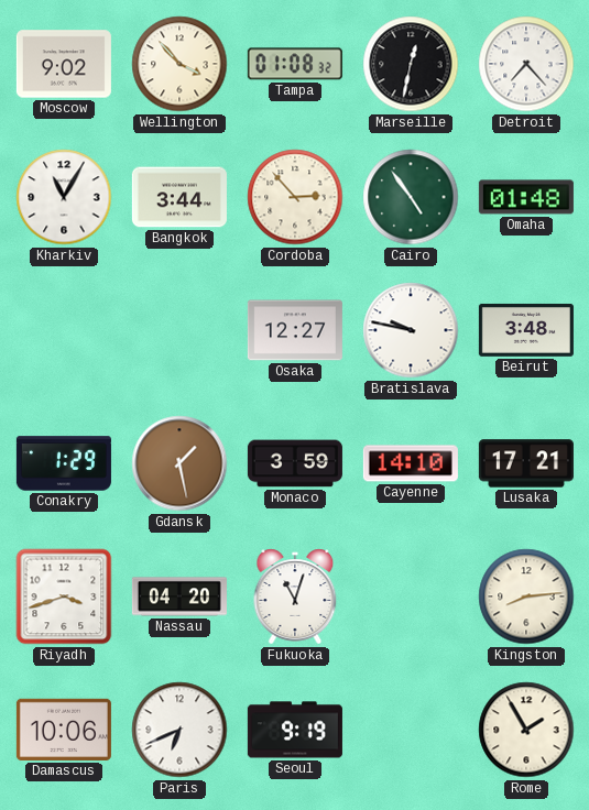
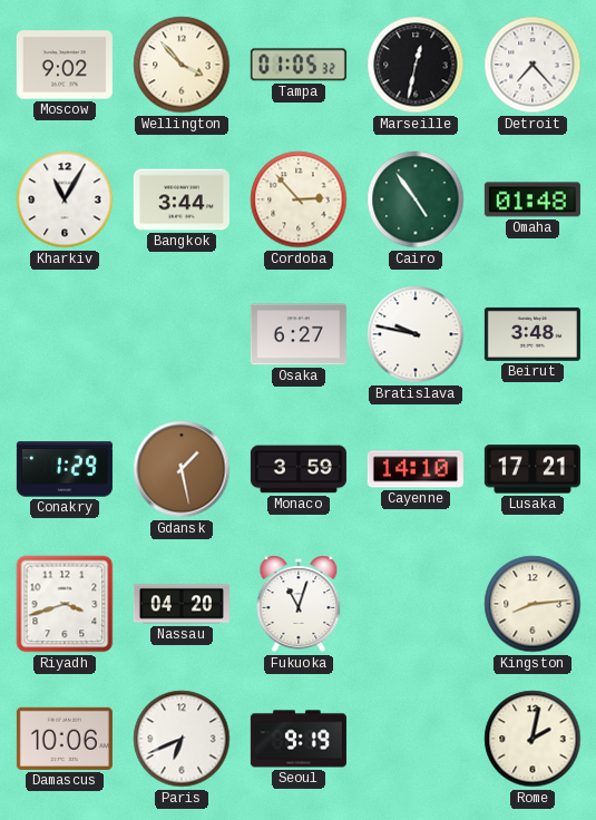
Tampa: 01:08 -> 01:05 (299, 65)
Osaka: 12:27 -> 6:27 (299, 334)
Rome: 1:55 -> 2:02 (533, 739)
